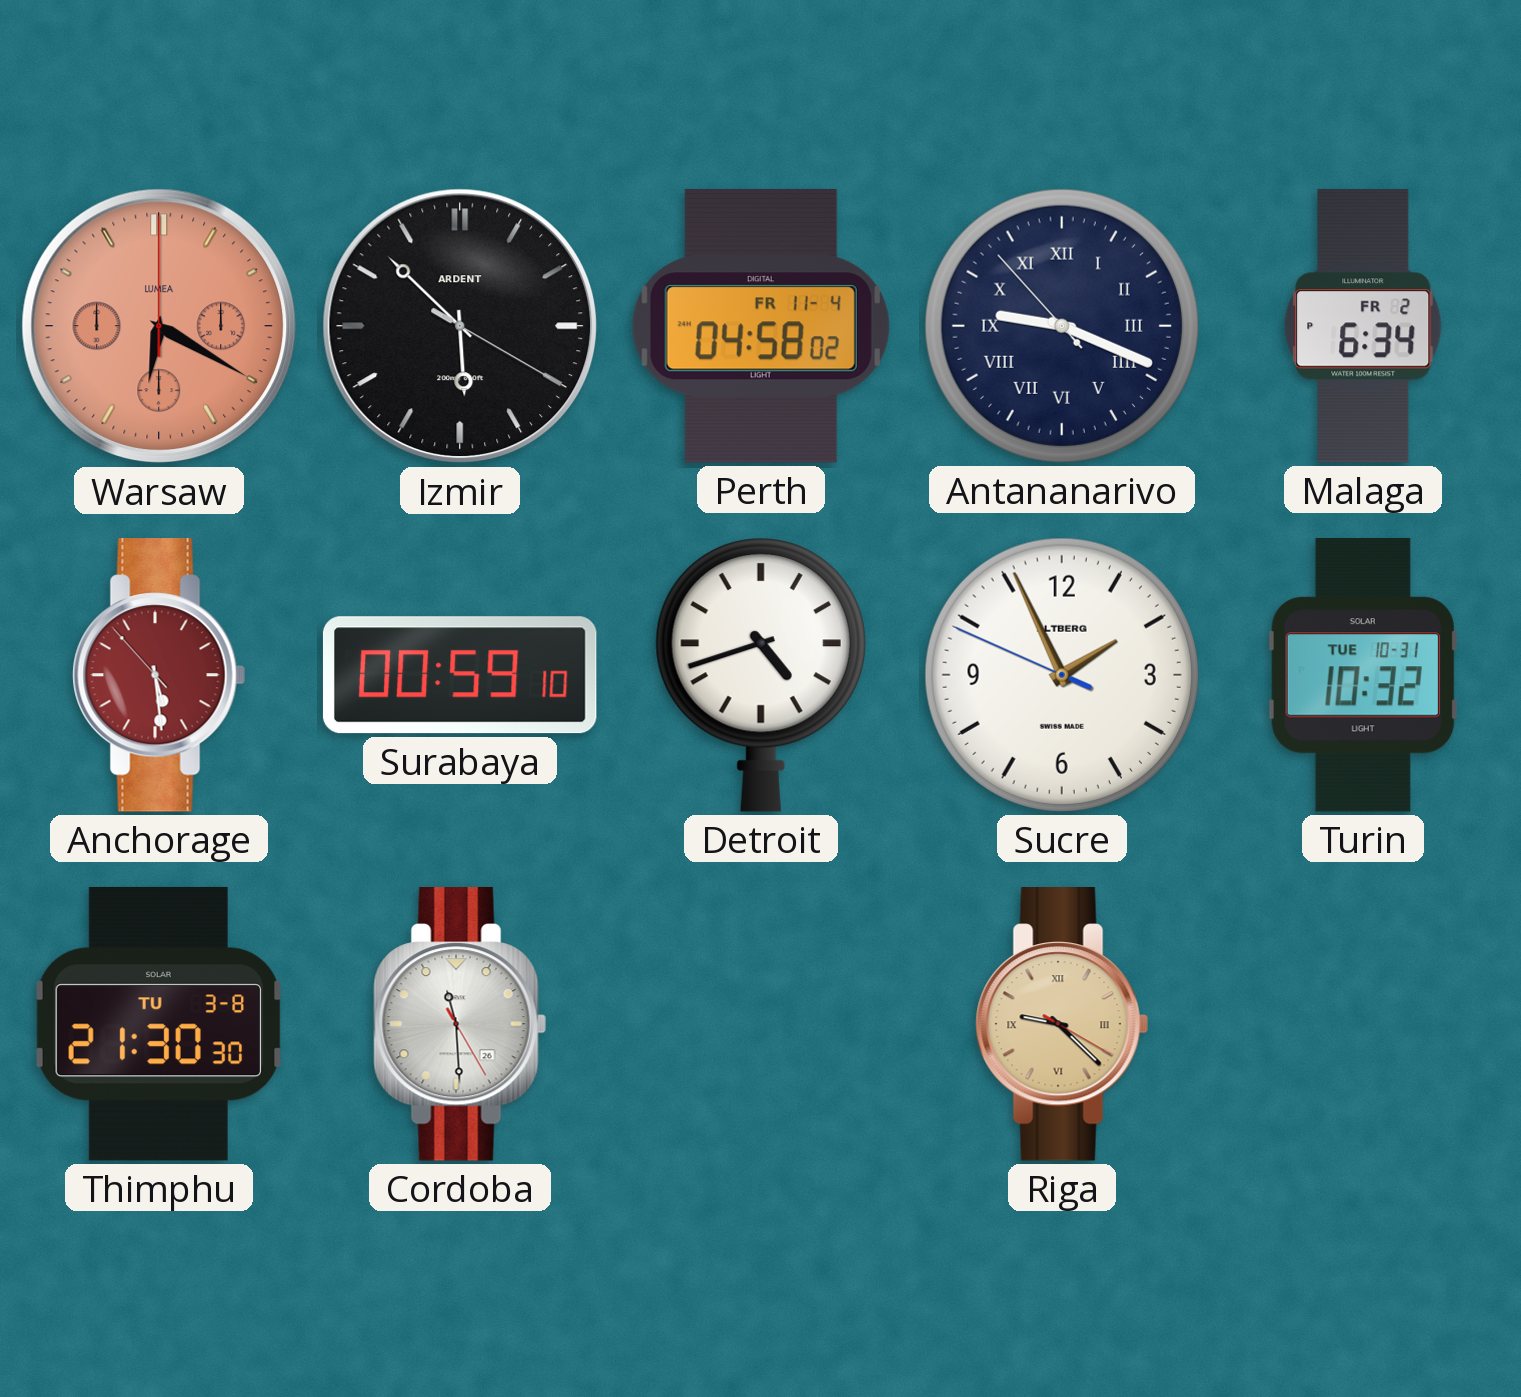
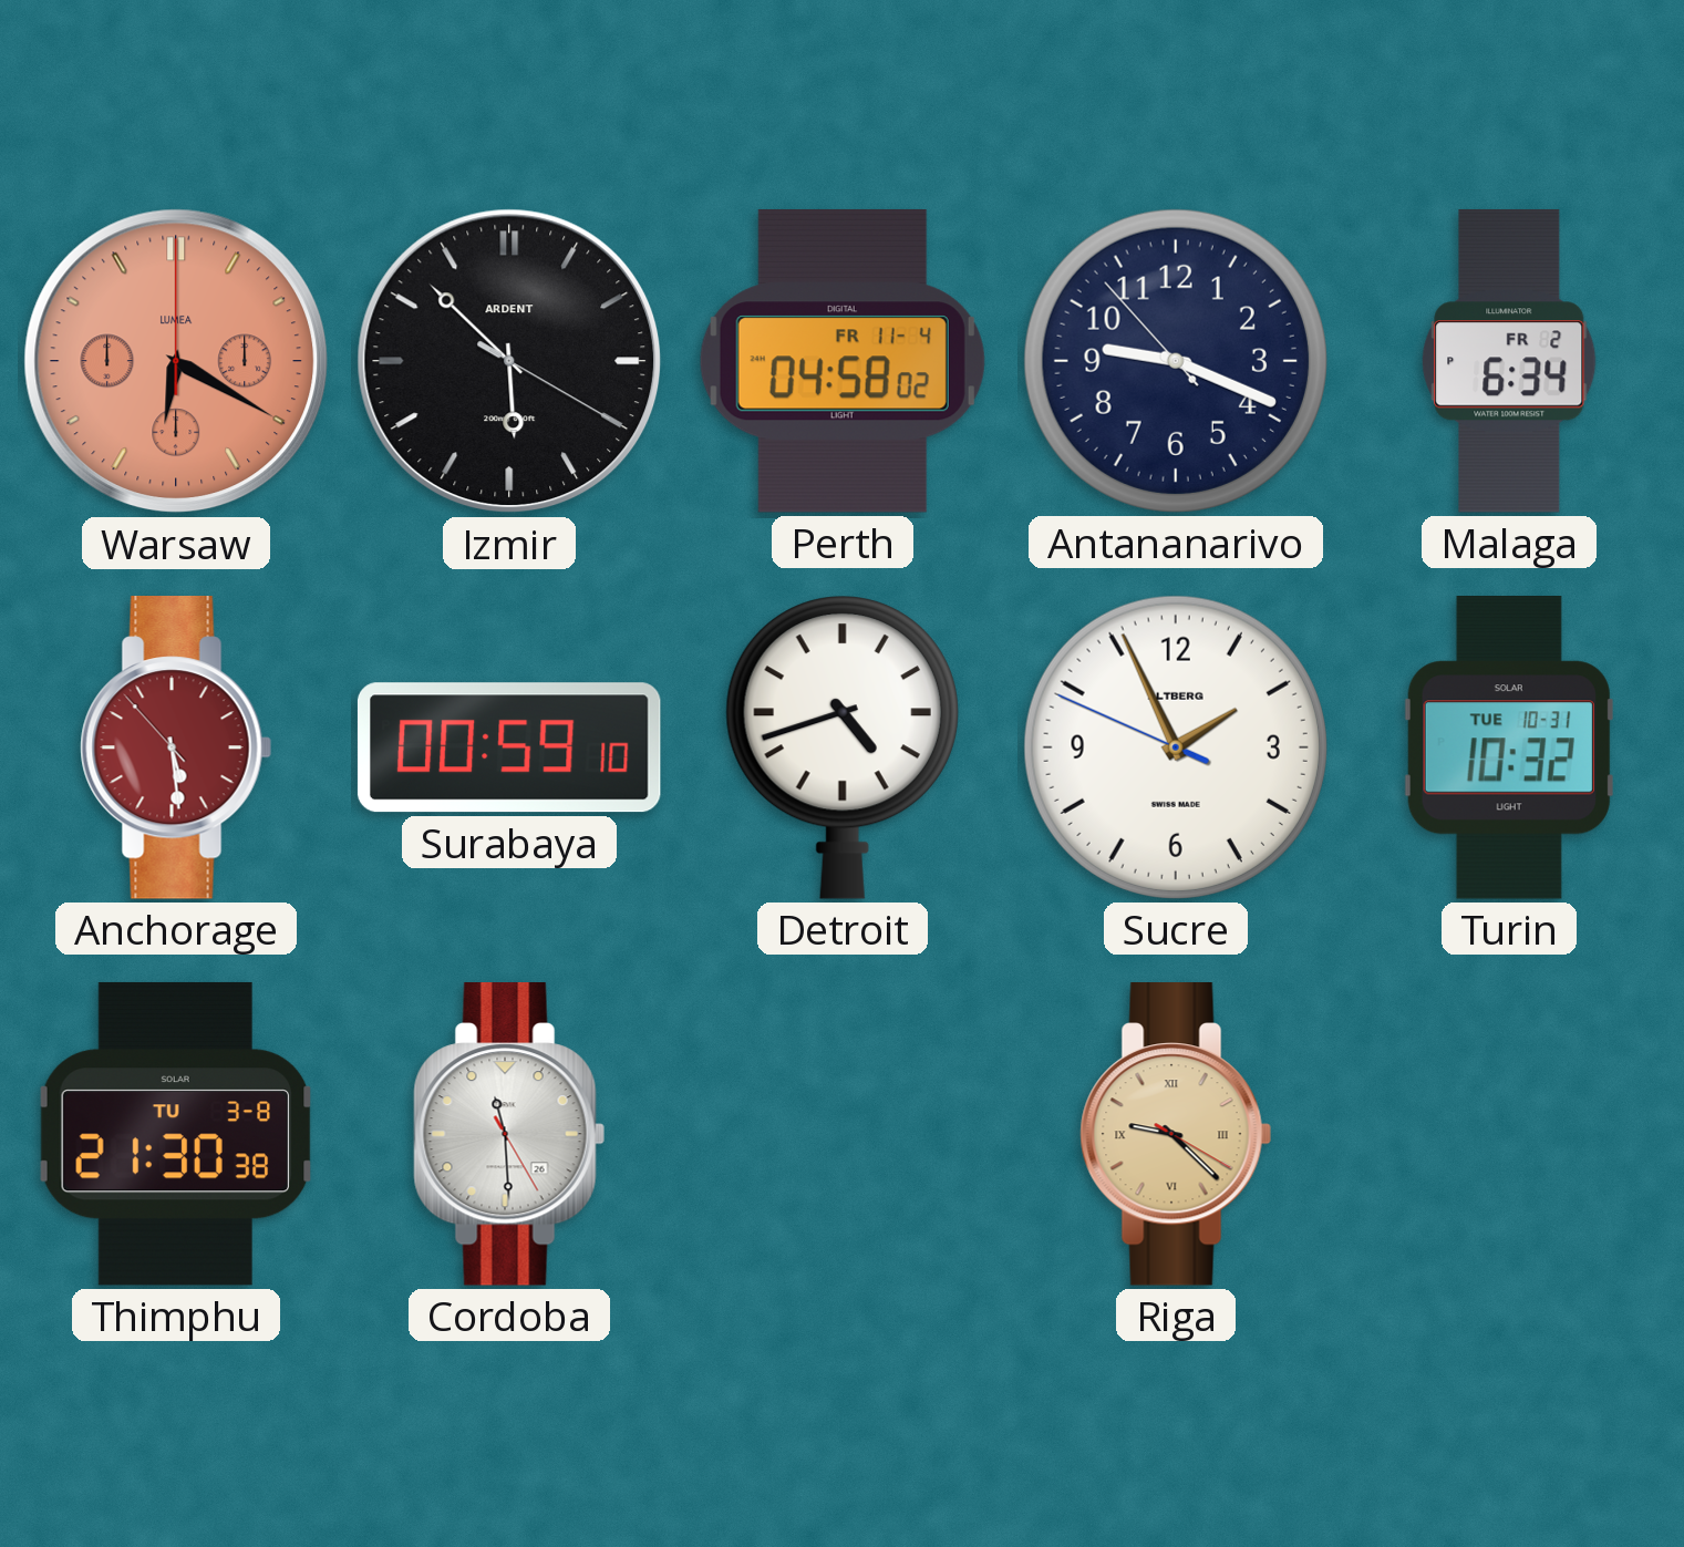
Antananarivo numerals: Roman -> Arabic (1176, 361)
Thimphu: 21:30:30 -> 21:30:38 (176, 1134)
